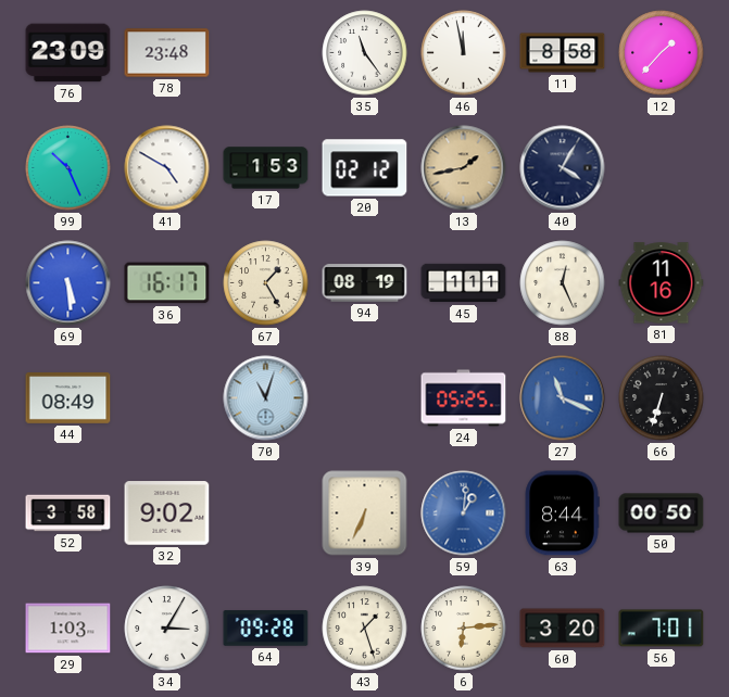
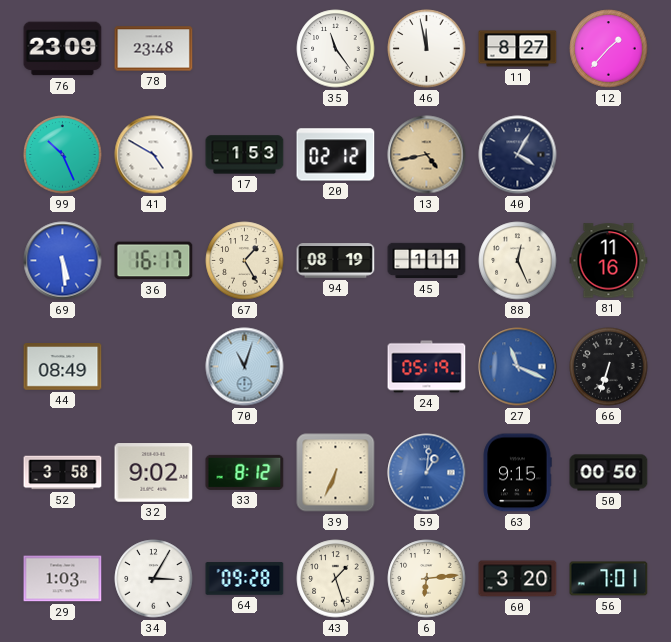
11: 8:58 -> 8:27 (518, 49)
13: 1:43 -> 4:43 (427, 155)
24: 05:25 -> 05:19 (427, 367)
33: none -> 8:12 (245, 472)
63: 8:44 -> 9:15 (517, 473)
